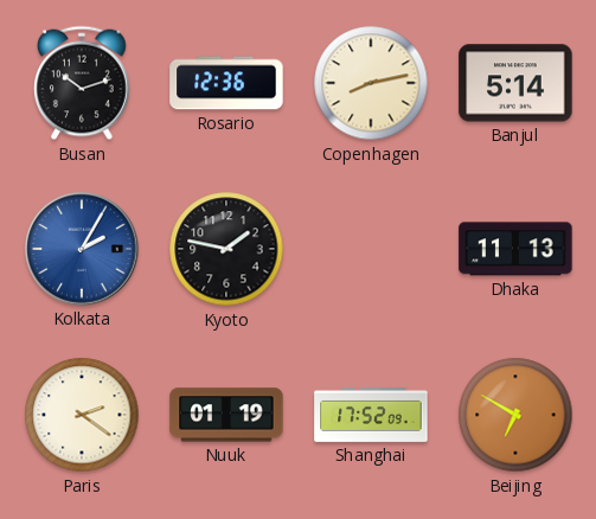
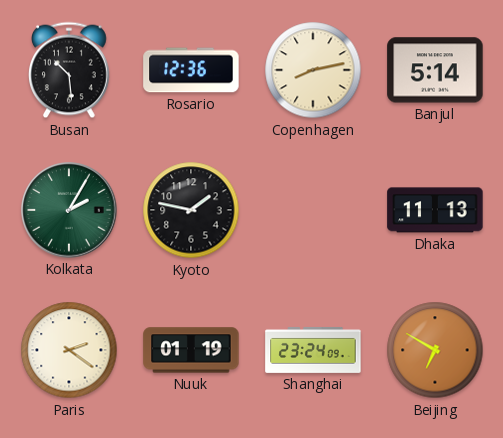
Busan: 10:12 -> 10:29 (70, 70)
Kolkata dial: blue -> green (69, 210)
Shanghai: 17:52 -> 23:24 (313, 350)
